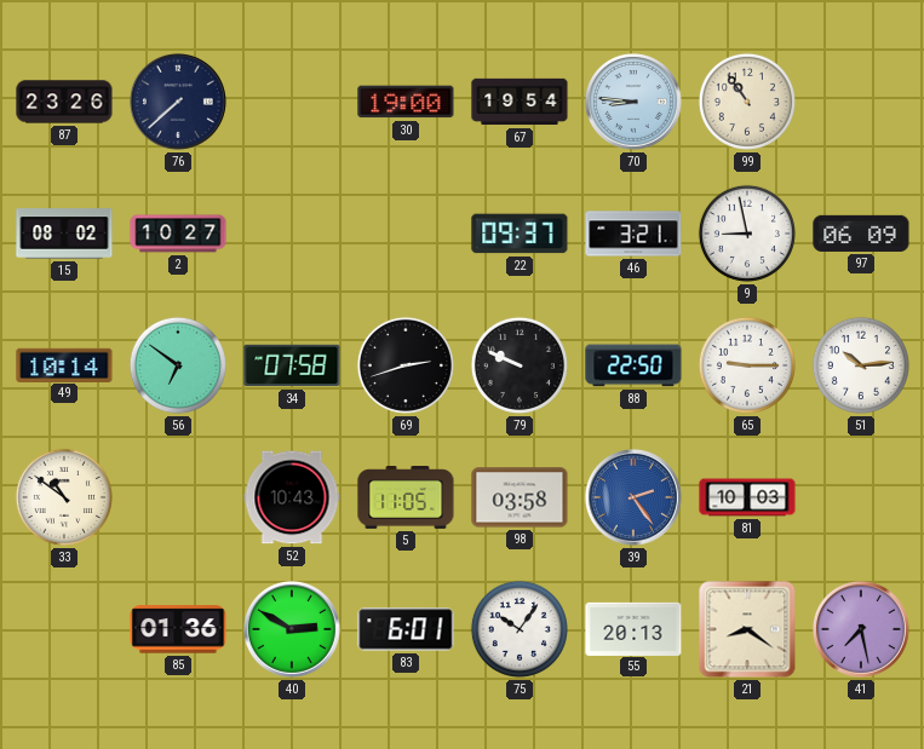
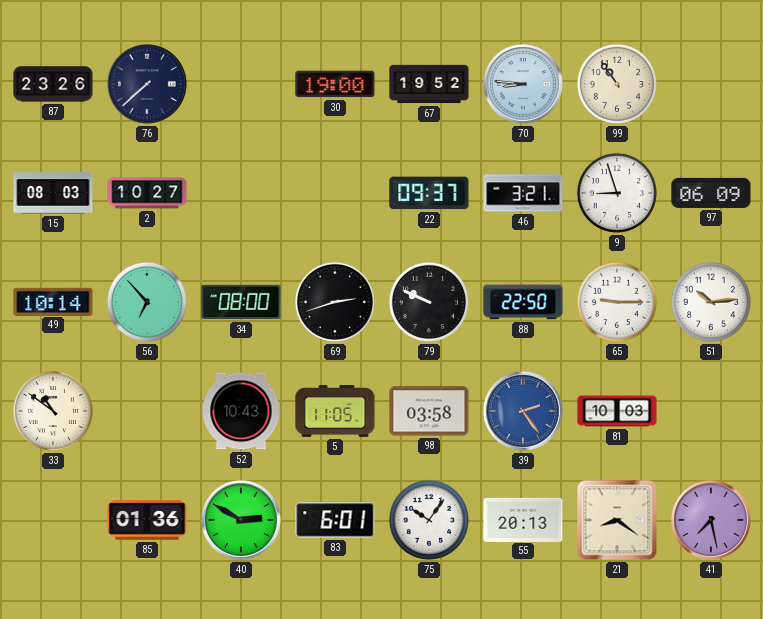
67: 19:54 -> 19:52 (429, 84)
15: 08:02 -> 08:03 (53, 193)
9: 8:58 -> 8:57 (617, 193)
56: 6:51 -> 6:53 (147, 302)
34: 07:58 -> 08:00 (241, 302)
